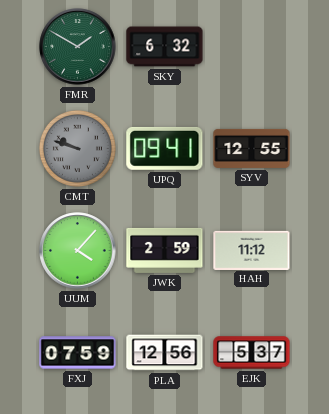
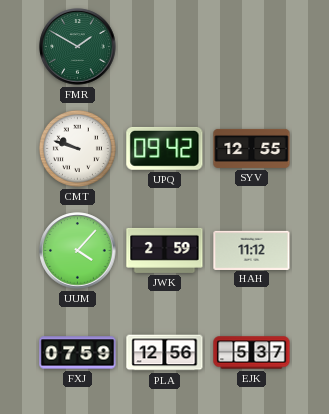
SKY: 6:32 -> none (165, 47)
CMT dial: grey -> white (77, 148)
UPQ: 09:41 -> 09:42 (165, 148)
